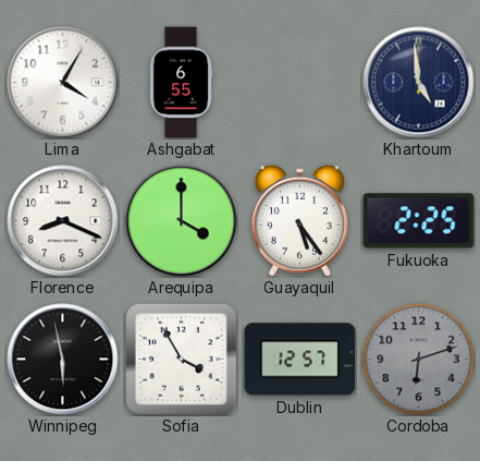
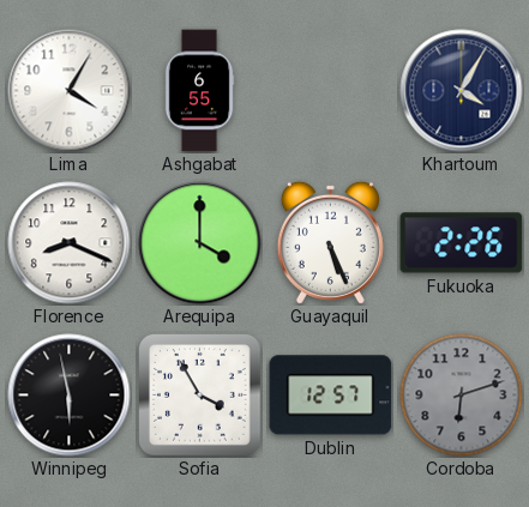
Khartoum: 4:59 -> 4:05 (462, 91)
Guayaquil: 5:24 -> 5:26 (330, 242)
Fukuoka: 2:25 -> 2:26 (462, 243)
